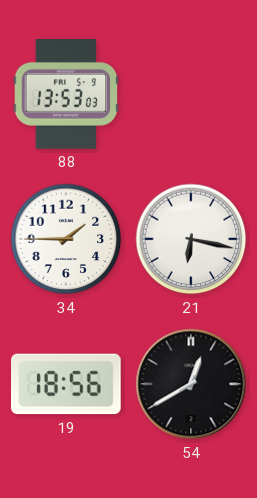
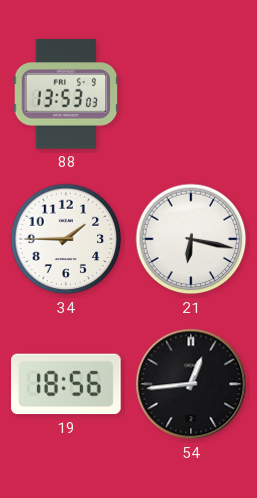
54: 12:40 -> 12:44 (191, 384)
